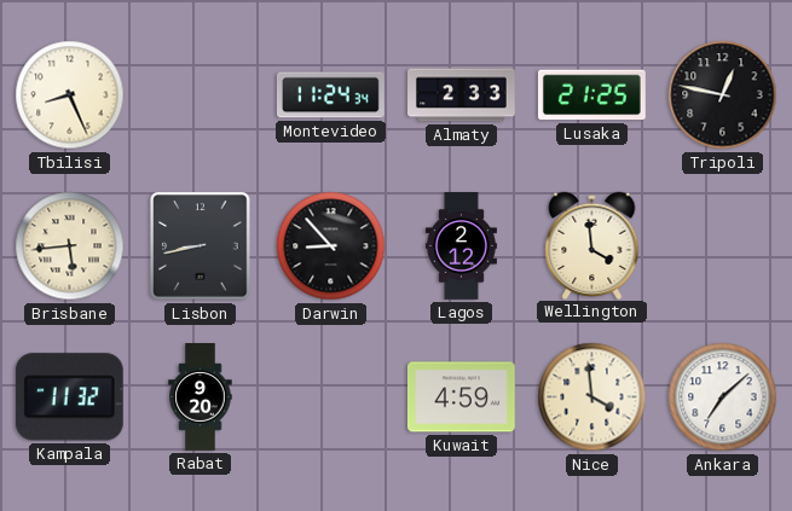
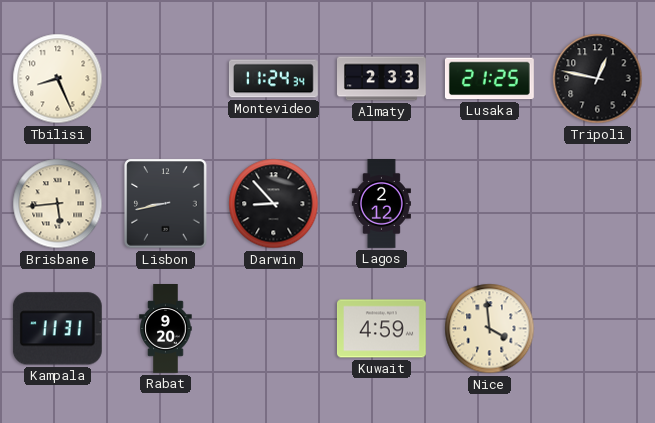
Wellington: 3:59 -> none (592, 245)
Kampala: 11:32 -> 11:31 (57, 329)
Ankara: 7:08 -> none (723, 397)
